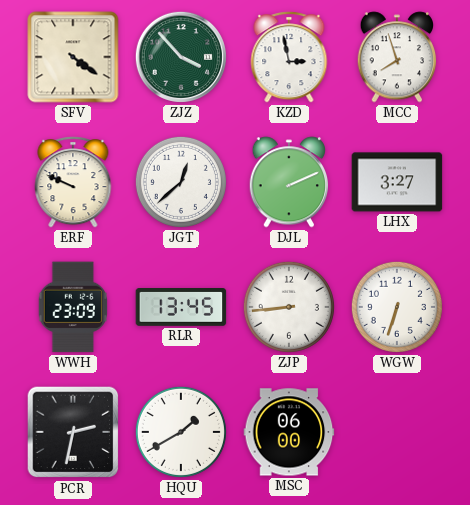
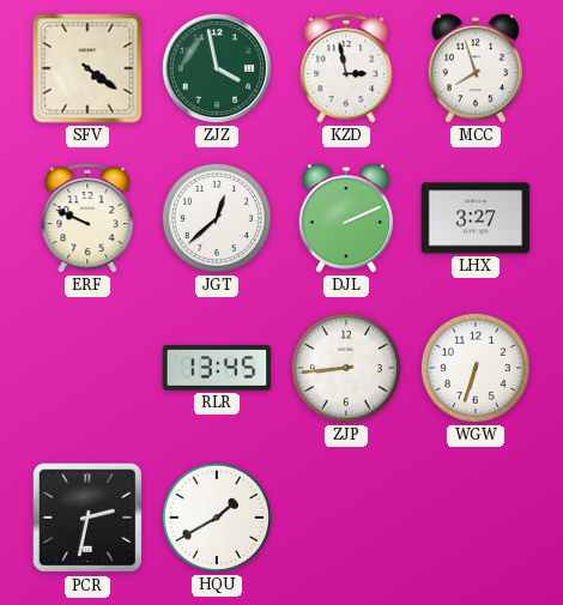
ZJZ: 3:53 -> 3:58 (217, 68)
WWH: 23:09 -> none (73, 307)
MSC: 06:00 -> none (289, 432)
